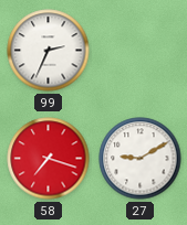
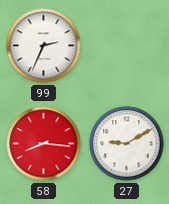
58: 7:18 -> 8:16 (44, 144)
